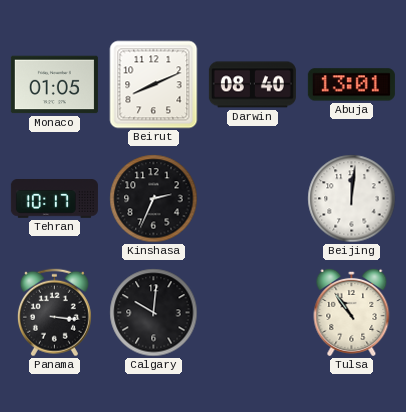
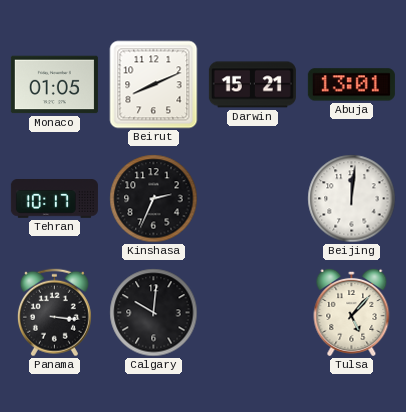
Darwin: 08:40 -> 15:21 (252, 85)
Tulsa: 10:54 -> 5:07 (352, 312)
